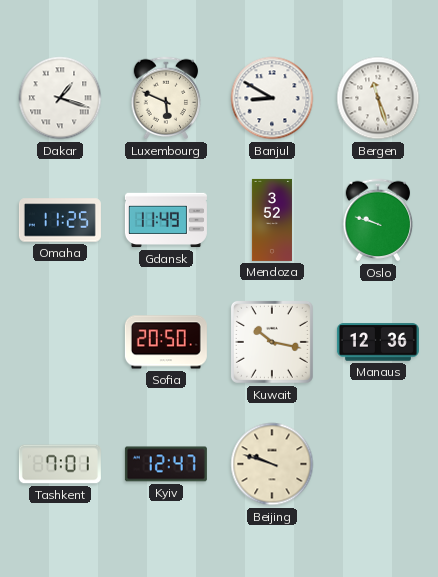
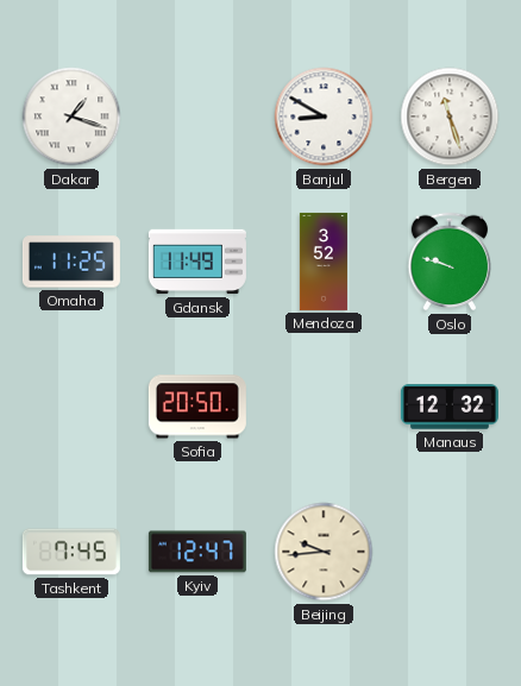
Luxembourg: 5:49 -> none (166, 98)
Kuwait: 10:17 -> none (272, 342)
Manaus: 12:36 -> 12:32 (450, 407)
Tashkent: 7:01 -> 7:45 (71, 552)
Beijing: 9:48 -> 9:44 (324, 552)
